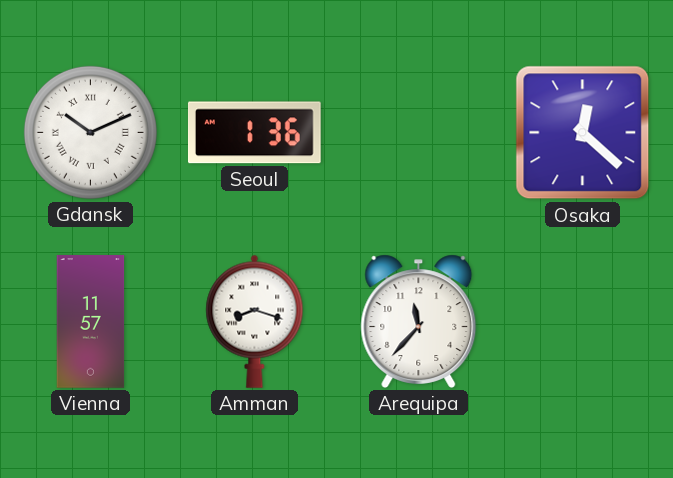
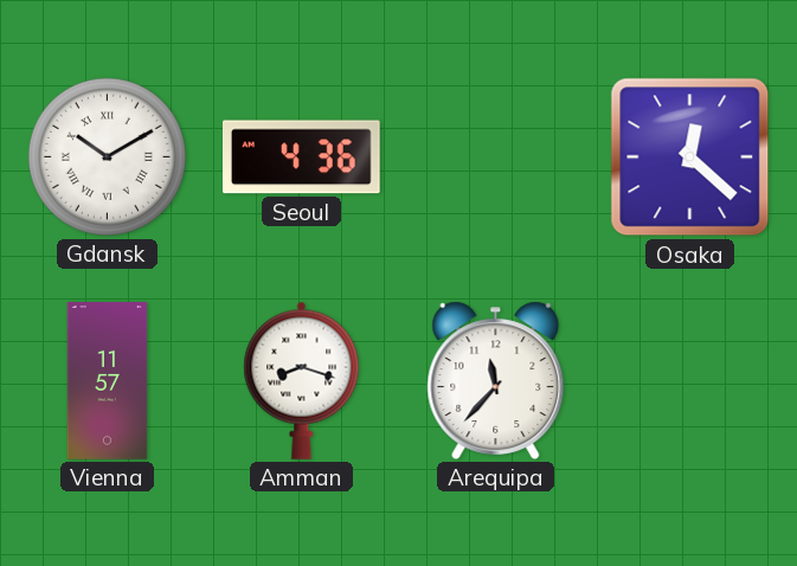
Gdansk: 10:11 -> 10:10 (107, 156)
Seoul: 1:36 -> 4:36 (302, 157)
